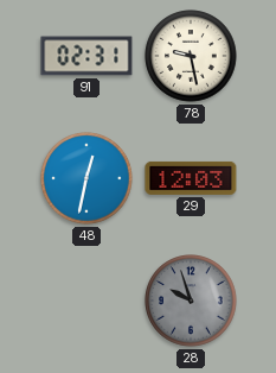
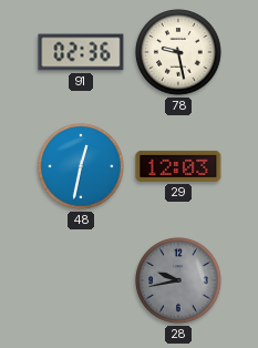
91: 02:31 -> 02:36 (81, 52)
28: 9:57 -> 9:43 (178, 280)
